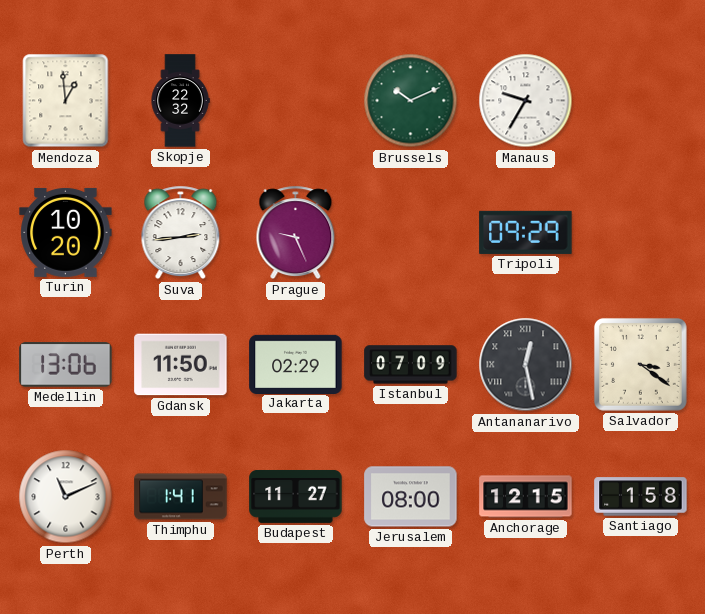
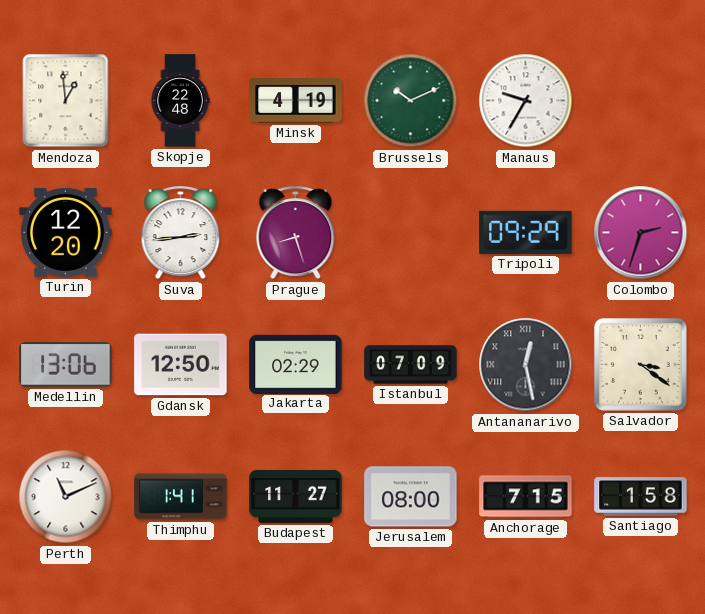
Skopje: 22:32 -> 22:48 (180, 101)
Minsk: none -> 4:19 (296, 101)
Turin: 10:20 -> 12:20 (66, 232)
Prague: 9:26 -> 8:27 (296, 233)
Colombo: none -> 2:33 (641, 233)
Gdansk: 11:50 -> 12:50 (181, 365)
Anchorage: 12:15 -> 7:15 (526, 497)
